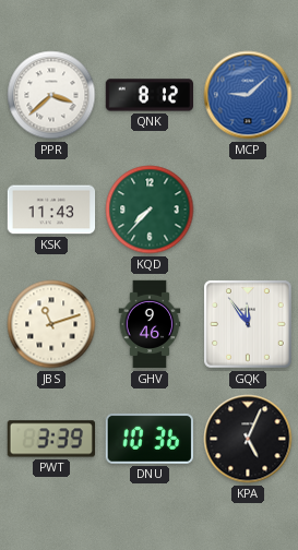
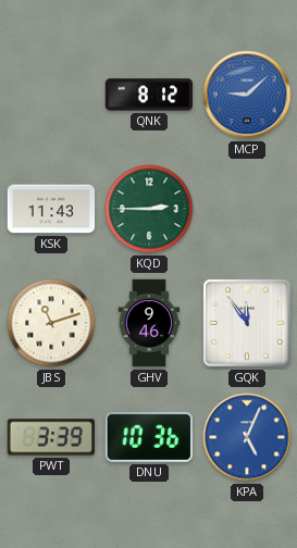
PPR: 3:38 -> none (51, 95)
KQD: 7:37 -> 2:45 (149, 209)
KPA dial: black -> blue (247, 437)
